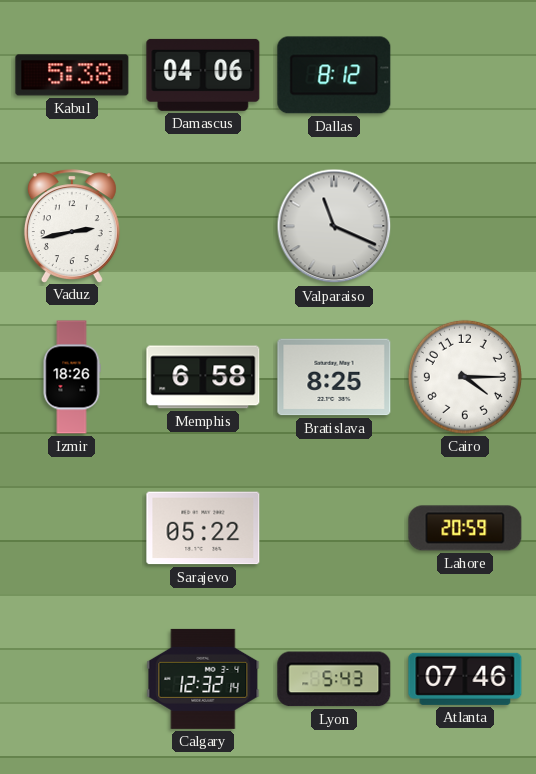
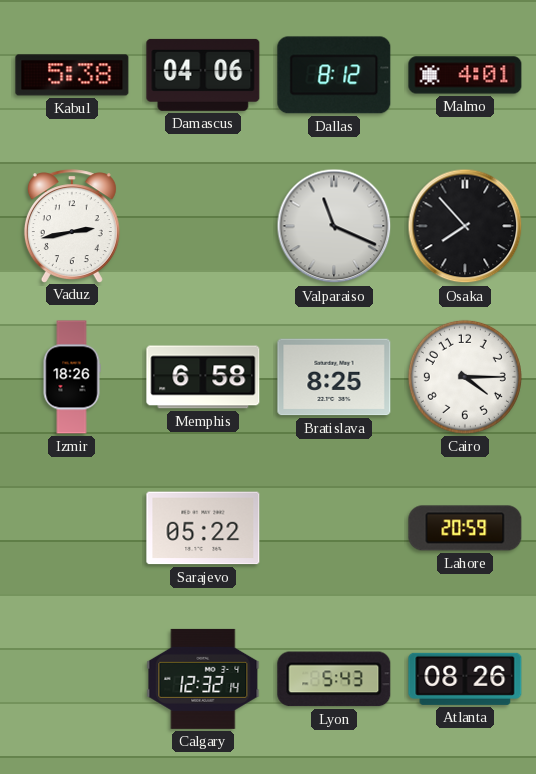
Malmo: none -> 4:01 (465, 75)
Osaka: none -> 7:53 (465, 226)
Atlanta: 07:46 -> 08:26 (465, 679)
